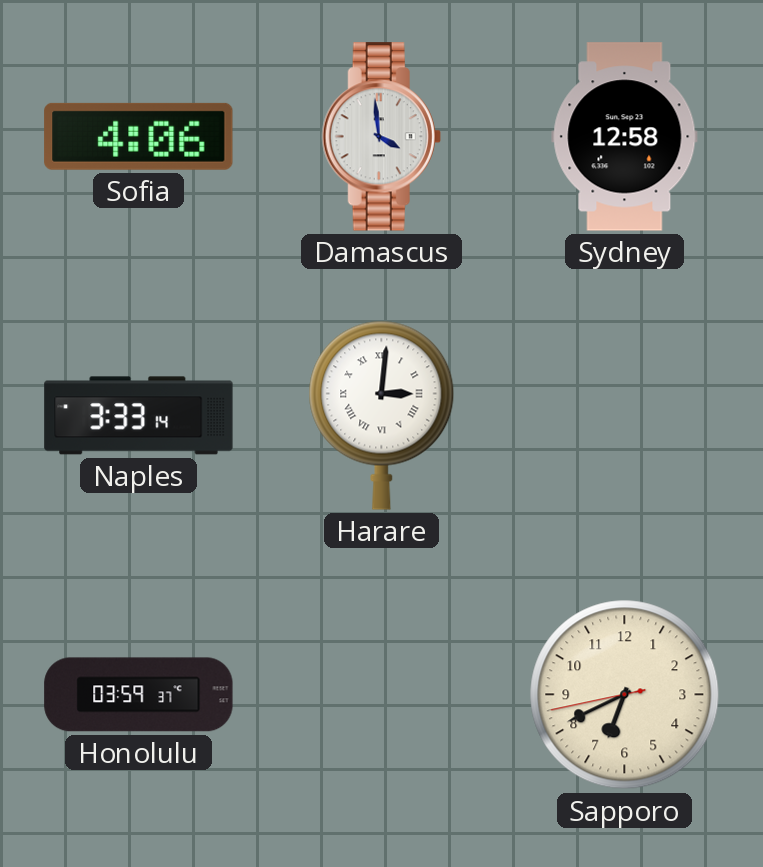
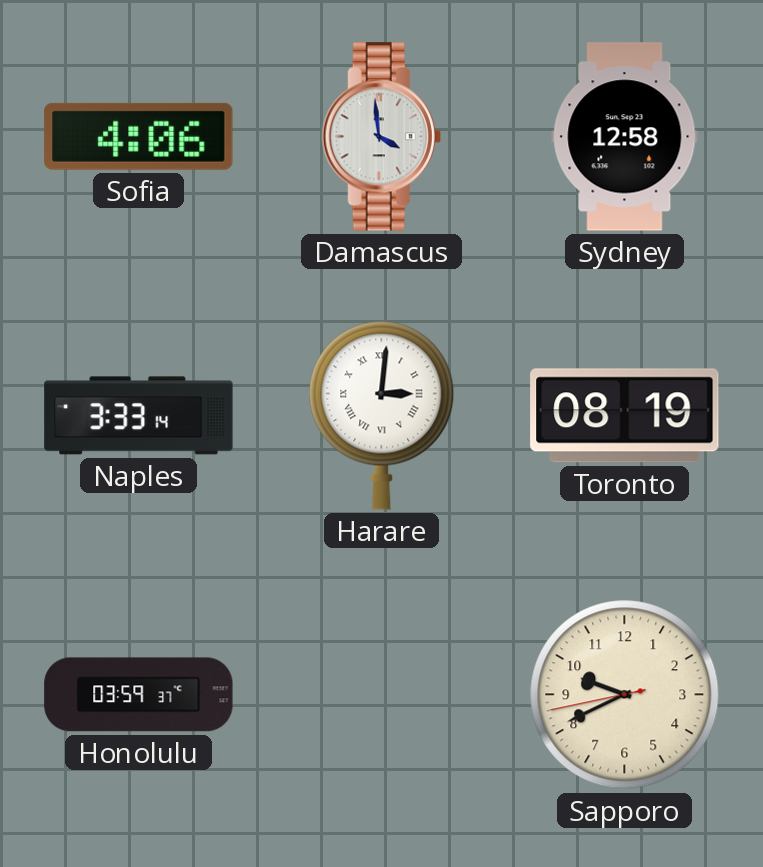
Toronto: none -> 08:19 (625, 416)
Sapporo: 6:40 -> 9:40 (625, 695)
